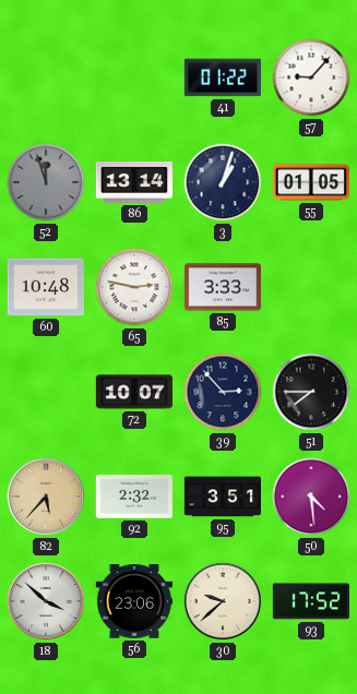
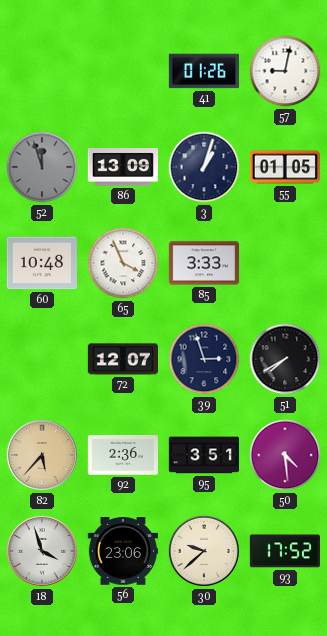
41: 01:22 -> 01:26 (204, 71)
57: 9:07 -> 9:02 (285, 71)
86: 13:14 -> 13:09 (122, 168)
65: 2:47 -> 3:56 (123, 263)
72: 10:07 -> 12:07 (122, 359)
39: 2:53 -> 2:57 (204, 359)
51: 7:45 -> 7:40 (285, 359)
92: 2:32 -> 2:36 (122, 455)
18: 3:52 -> 3:57 (42, 551)
